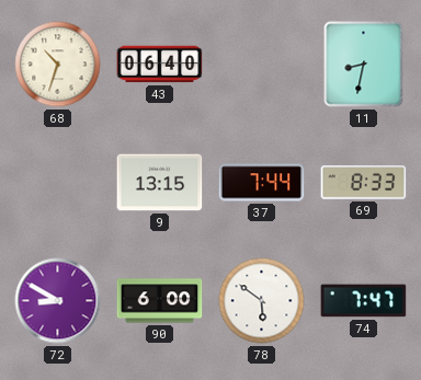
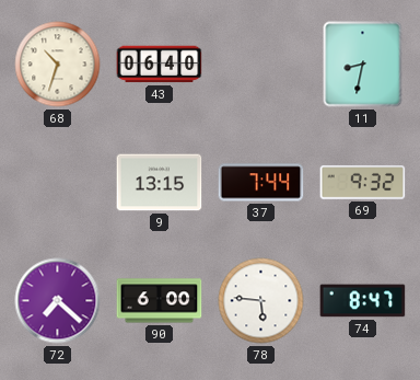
69: 8:33 -> 9:32 (363, 182)
72: 8:50 -> 7:22 (58, 301)
78: 5:51 -> 5:46 (261, 301)
74: 7:47 -> 8:47 (363, 301)
